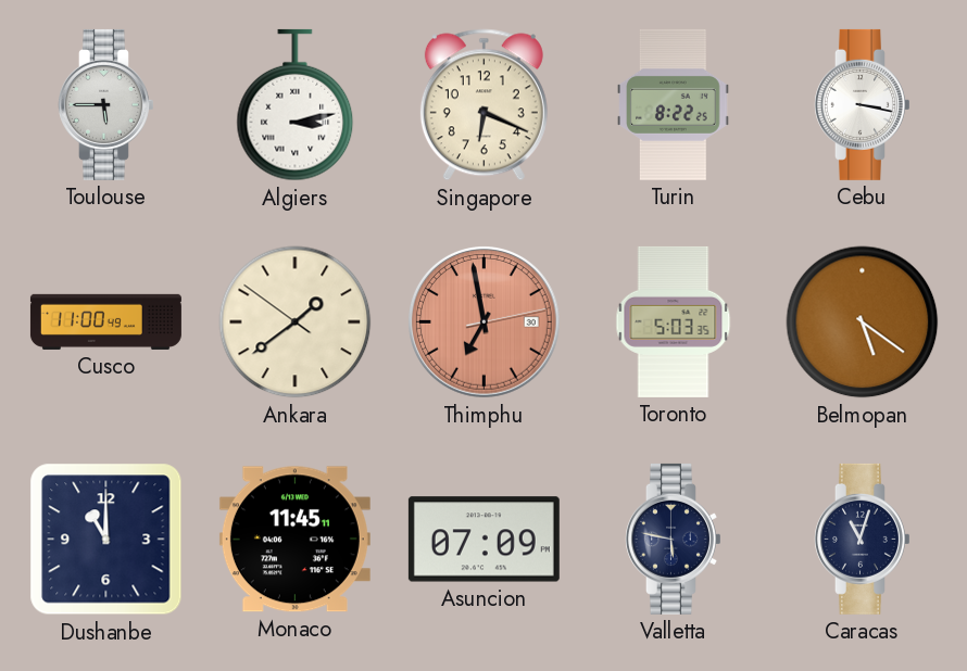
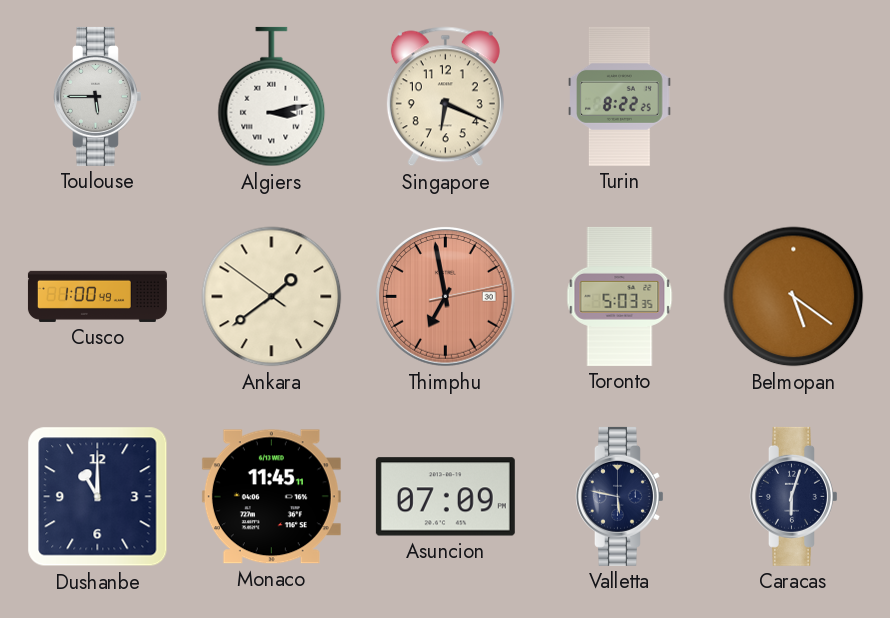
Cebu: 3:17 -> none (863, 104)
Cusco: 11:00 -> 1:00 (97, 296)
Caracas: 11:03 -> 6:03 (794, 496)
